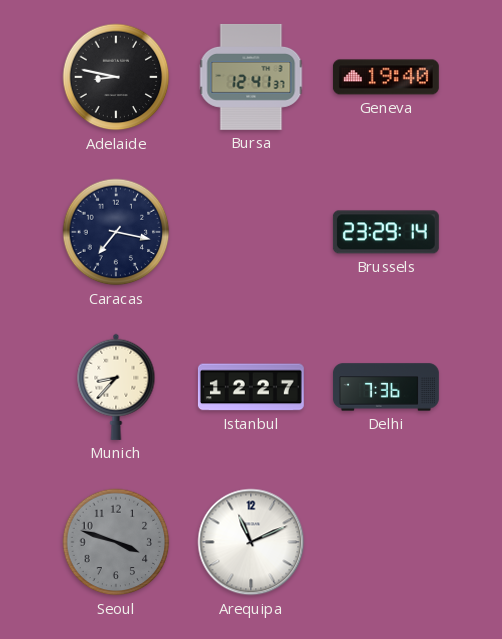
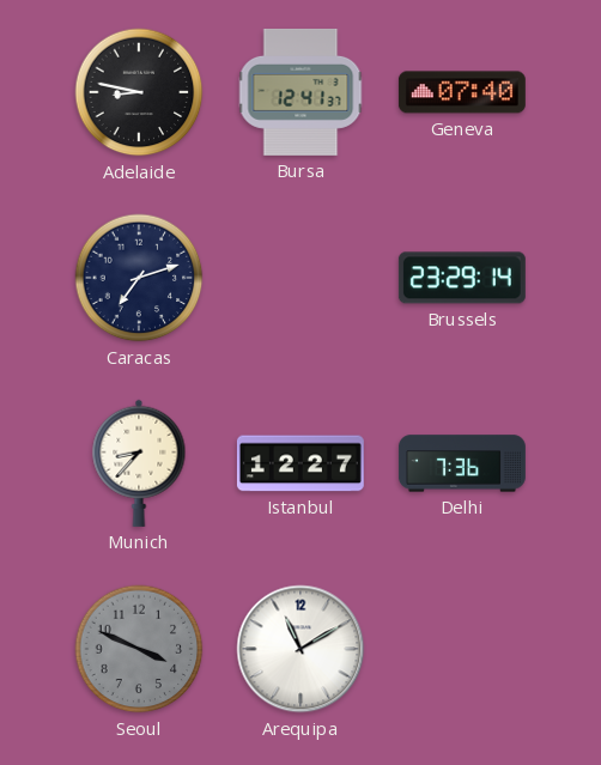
Geneva: 19:40 -> 07:40 (462, 92)
Caracas: 7:17 -> 7:12 (139, 278)
Seoul: 3:48 -> 3:49 (139, 649)
Arequipa: 11:11 -> 11:10 (300, 649)
